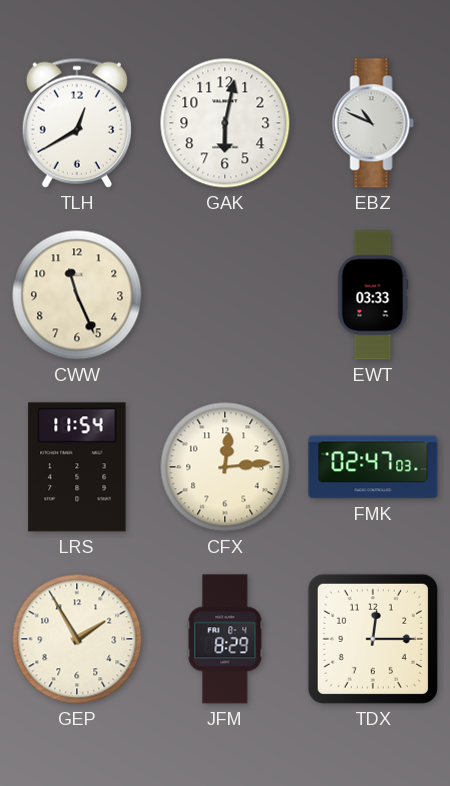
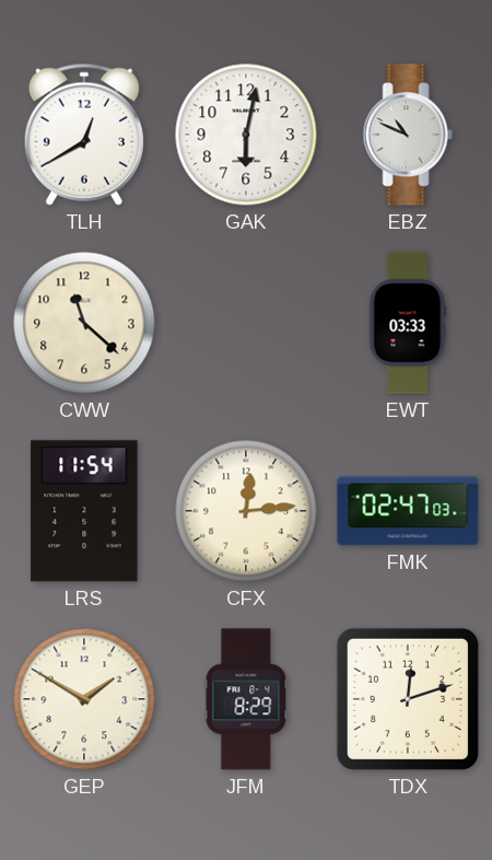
CWW: 11:26 -> 11:22 (84, 323)
GEP: 1:55 -> 1:50 (84, 699)
TDX: 12:15 -> 12:12 (408, 699)
